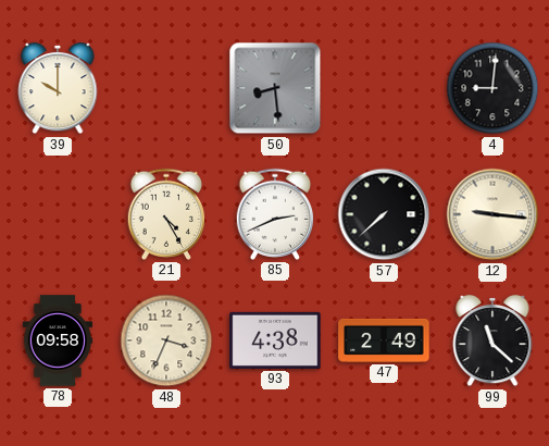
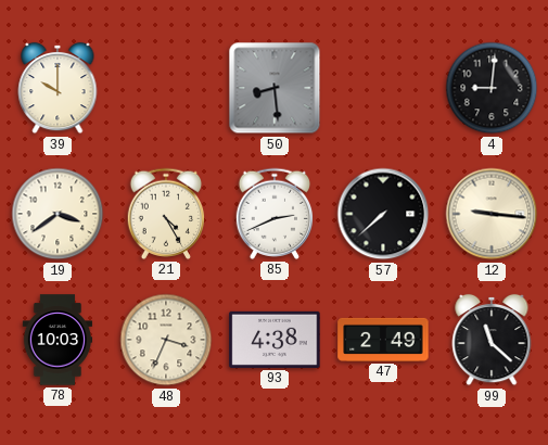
19: none -> 3:39 (58, 214)
78: 09:58 -> 10:03 (58, 340)
